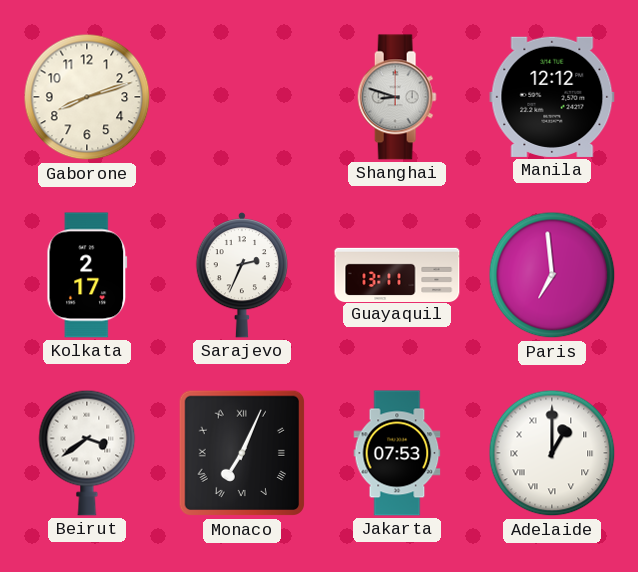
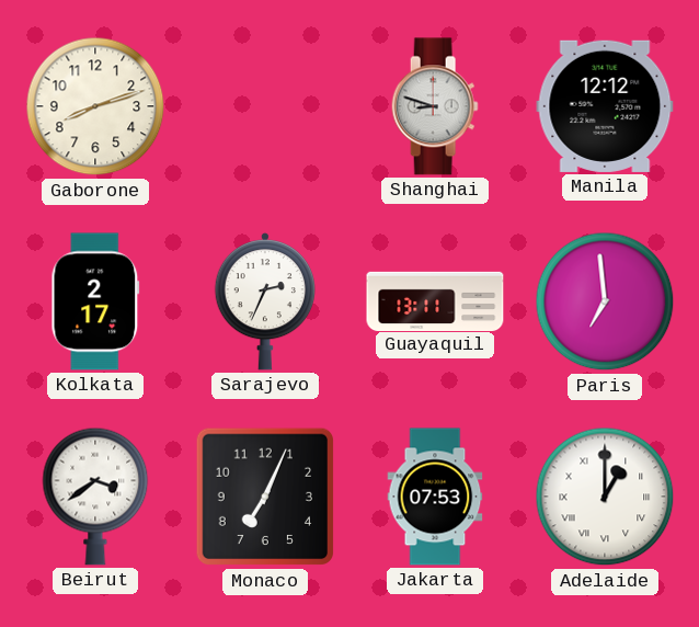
Monaco numerals: Roman -> Arabic (265, 497)
